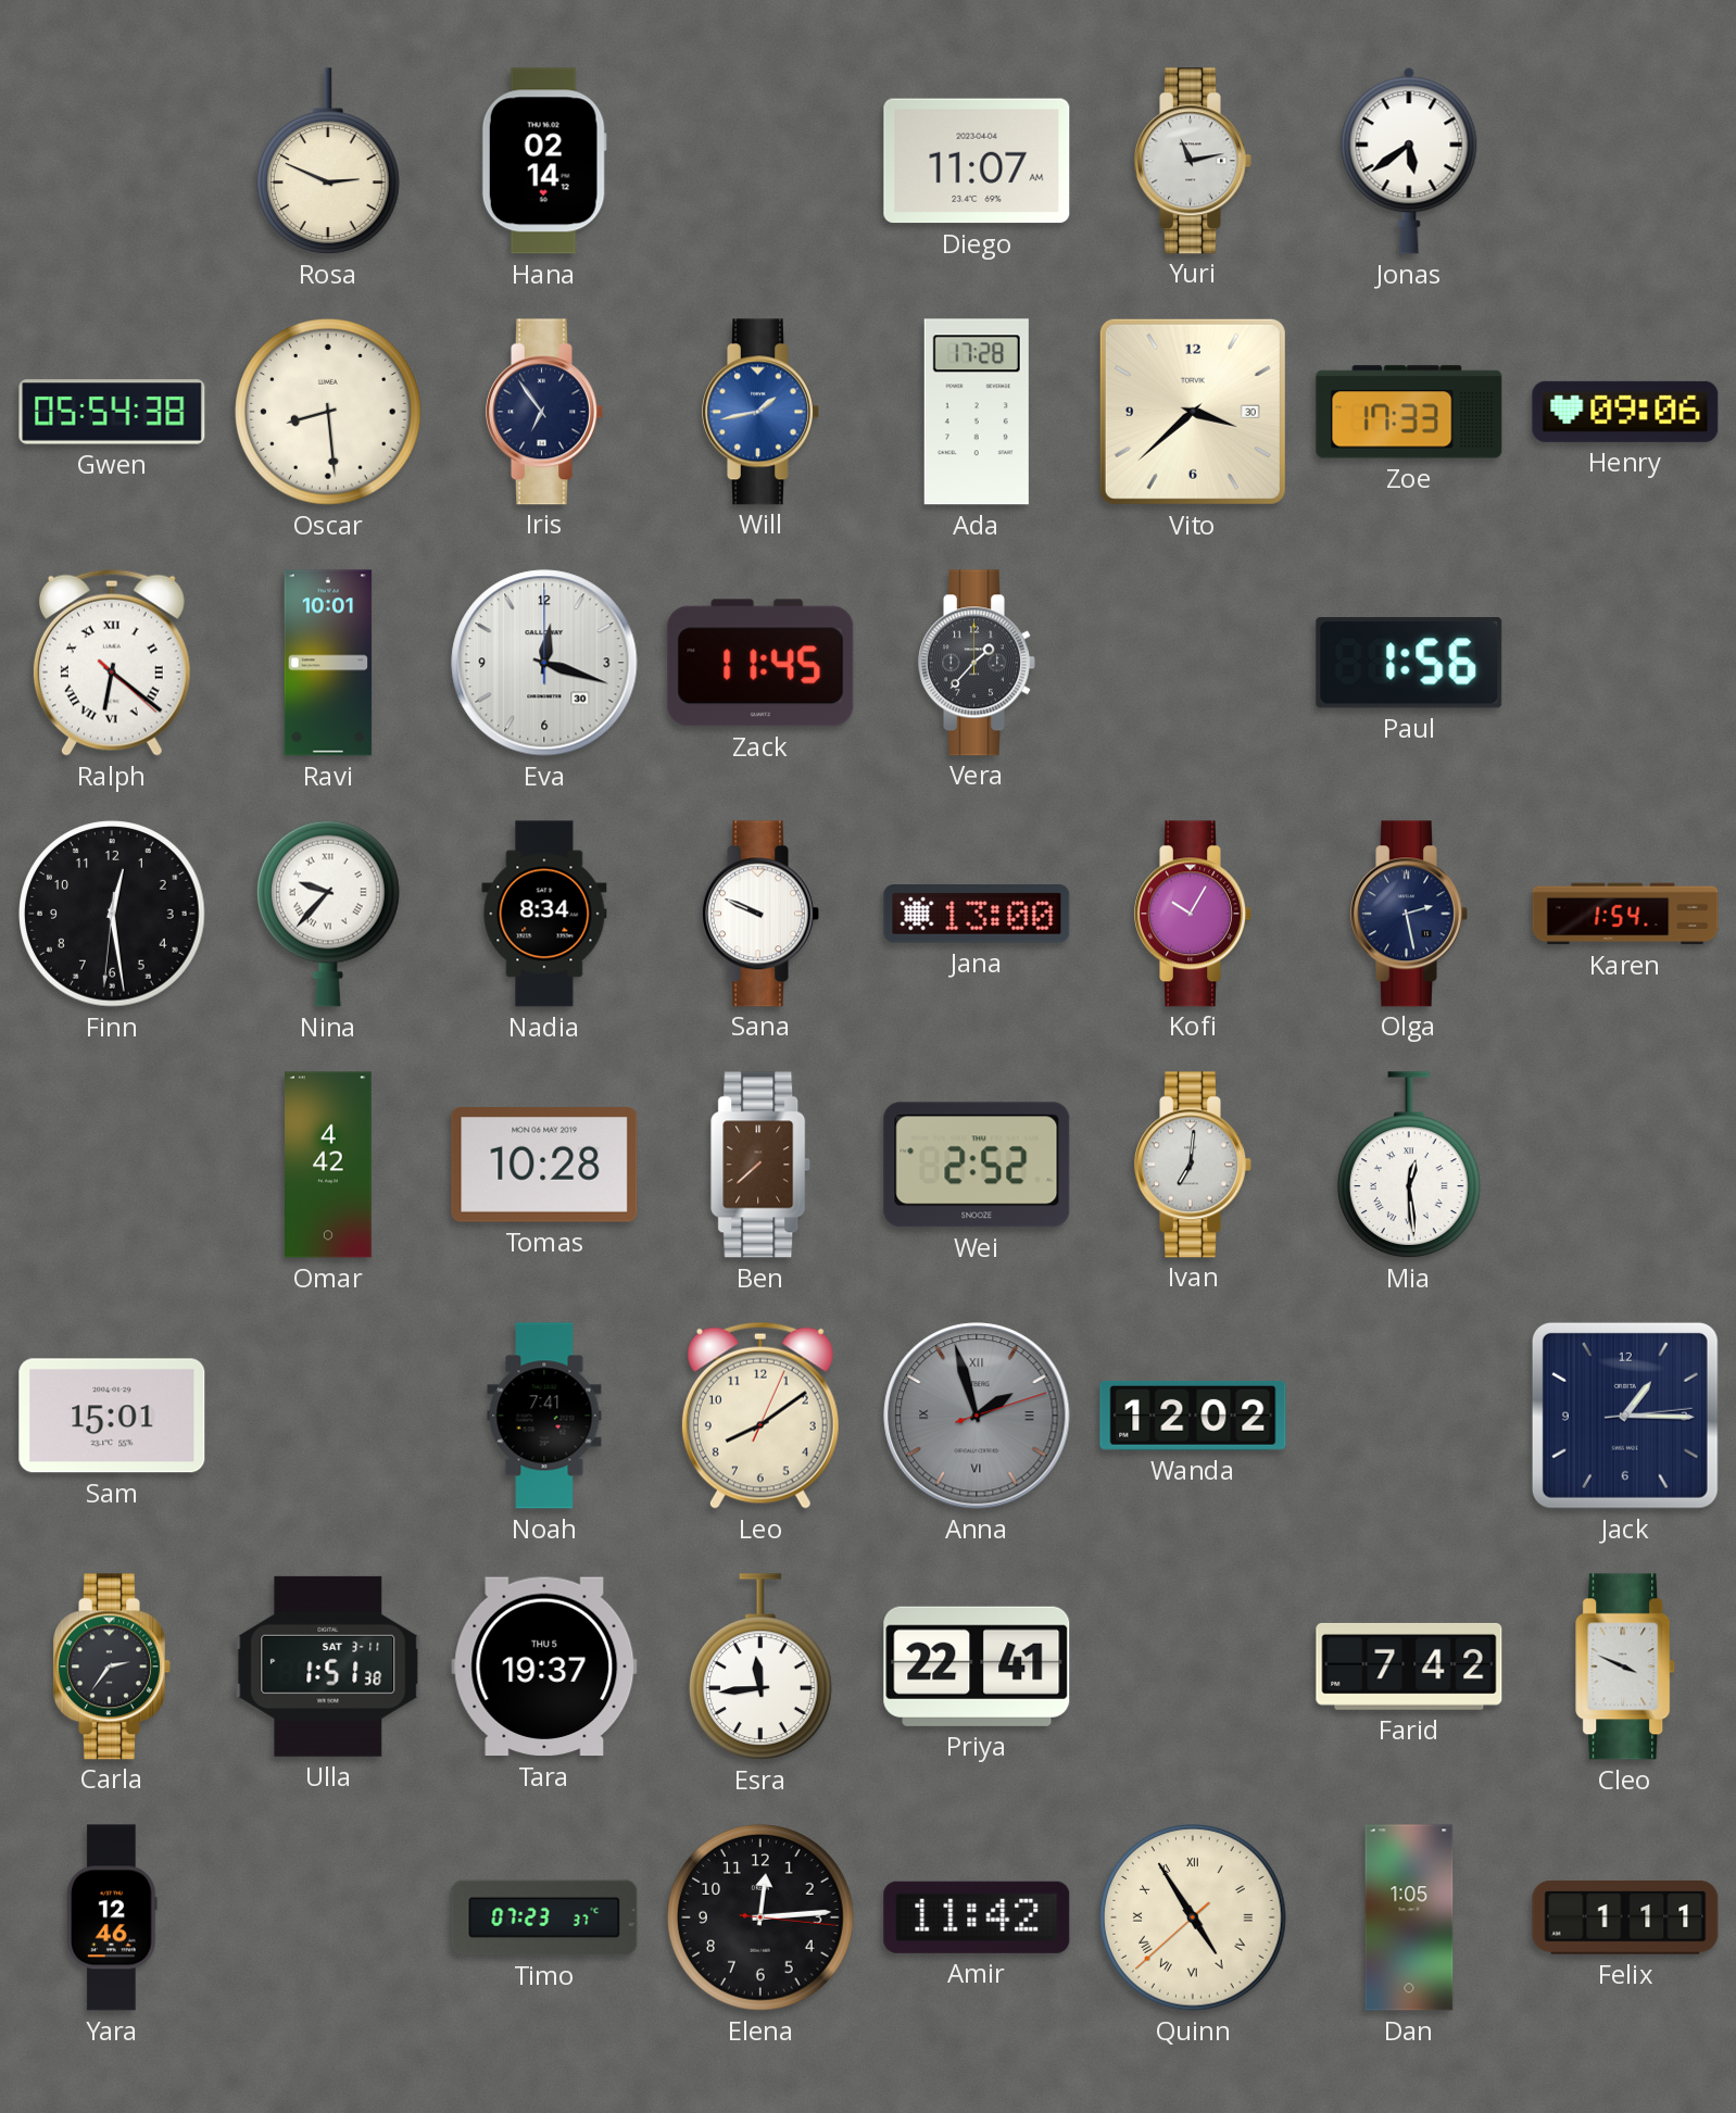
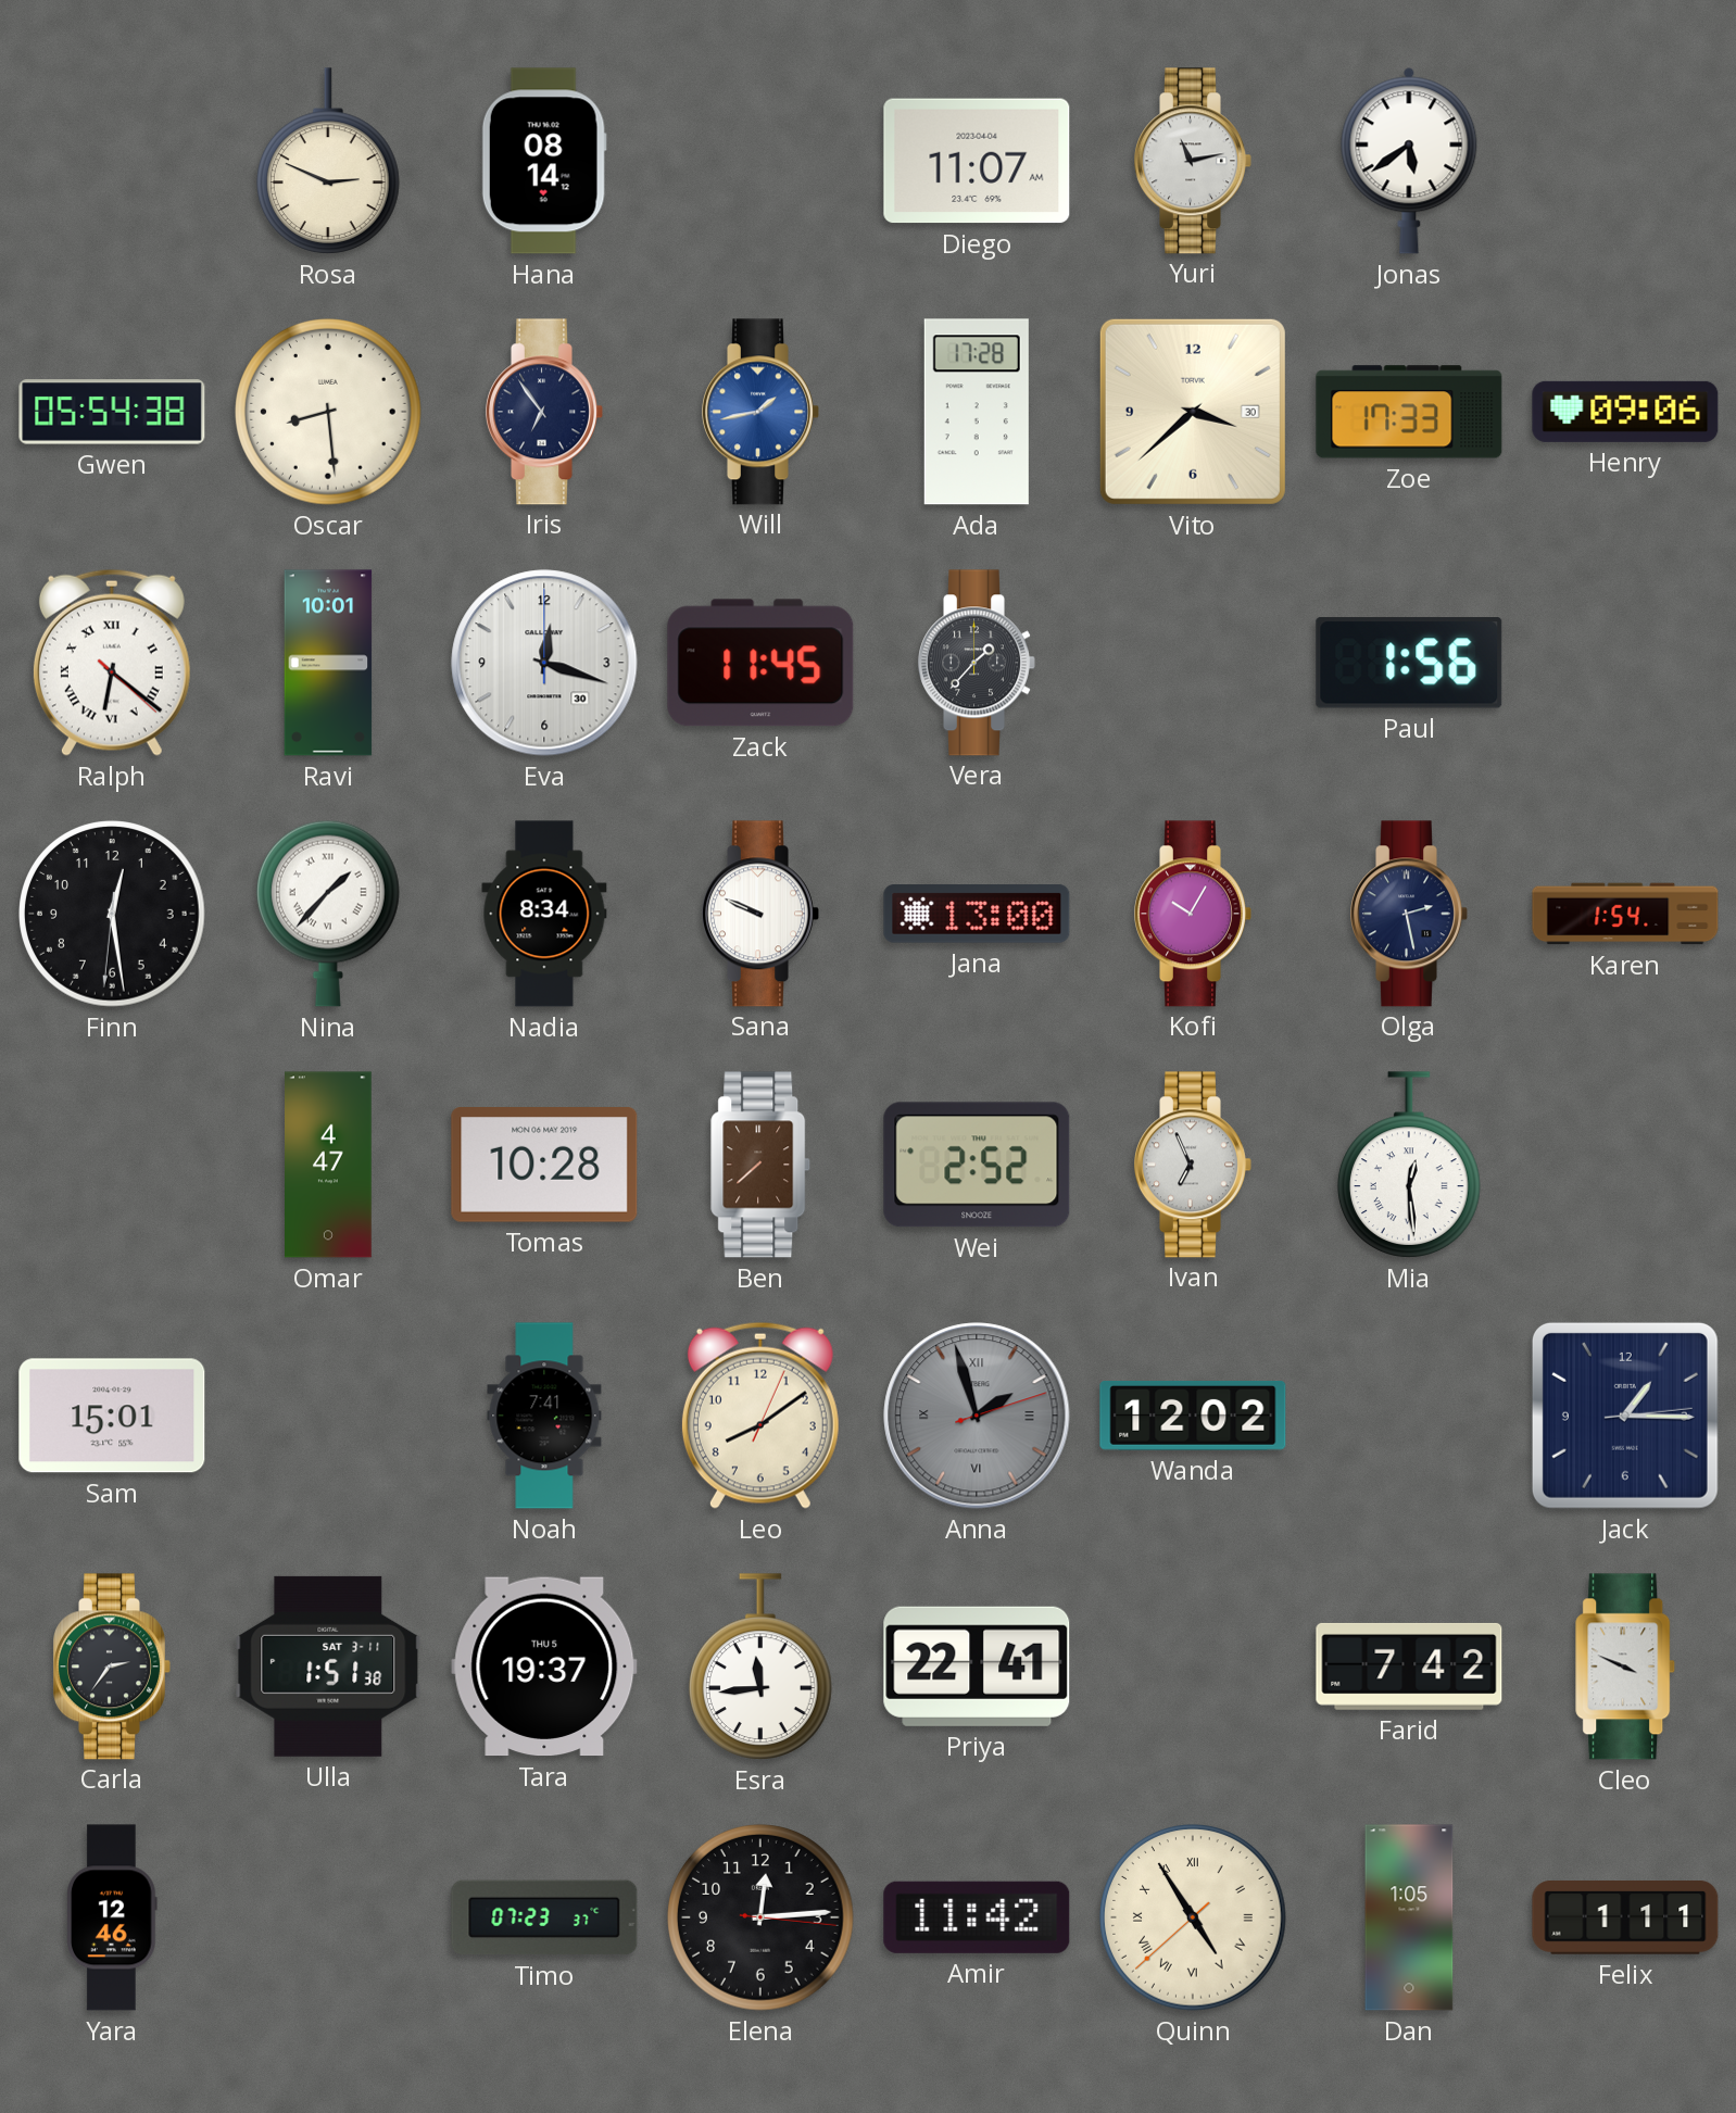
Hana: 02:14 -> 08:14 (544, 161)
Nina: 9:37 -> 1:37 (328, 914)
Omar: 4:42 -> 4:47 (329, 1165)
Ivan: 7:01 -> 6:56 (1194, 1165)
